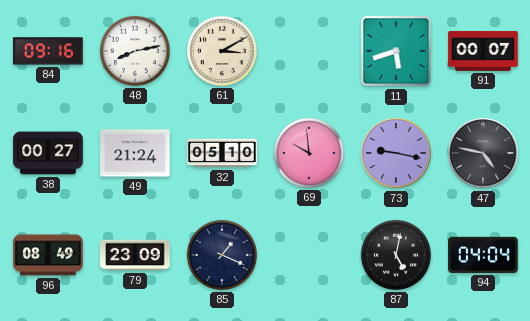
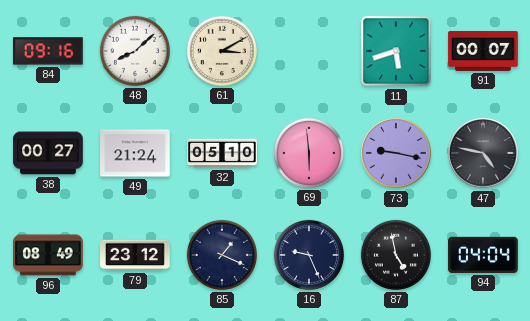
48: 8:13 -> 8:08 (135, 51)
69: 9:59 -> 5:59 (309, 153)
79: 23:09 -> 23:12 (135, 255)
16: none -> 9:26 (309, 255)
87: 5:02 -> 4:58 (396, 255)
